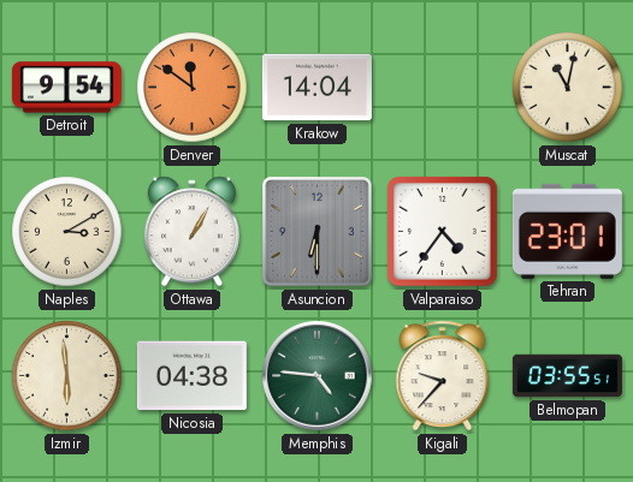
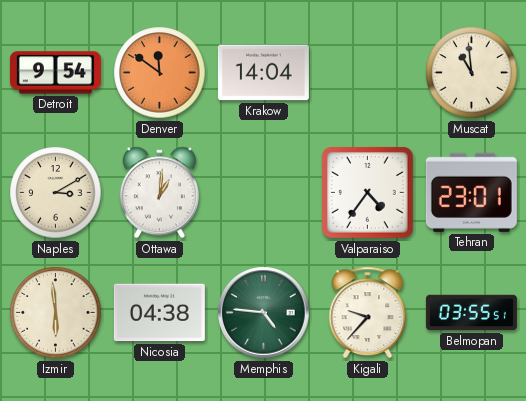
Muscat: 11:02 -> 10:59 (472, 73)
Ottawa: 1:05 -> 1:01 (159, 193)
Asuncion: 6:30 -> none (318, 232)
